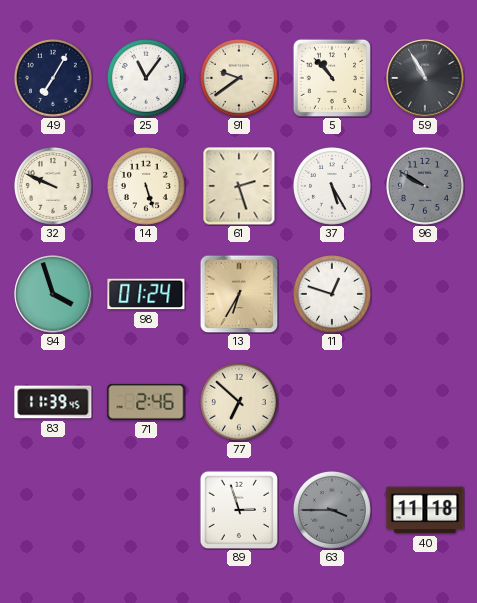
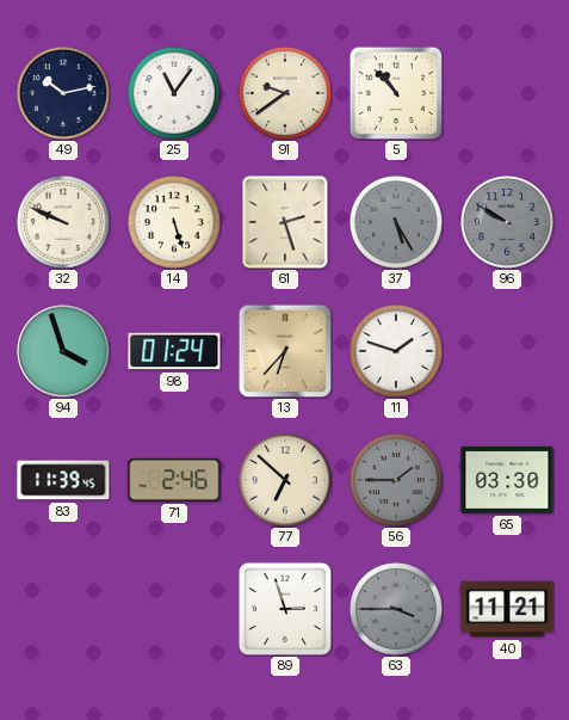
49: 7:05 -> 10:13 (63, 93)
59: 10:55 -> none (425, 78)
37 dial: white -> grey (396, 222)
13: 6:35 -> 6:37 (285, 351)
11: 12:48 -> 1:48 (396, 351)
56: none -> 1:45 (396, 480)
65: none -> 03:30 (507, 480)
40: 11:18 -> 11:21 (507, 609)
